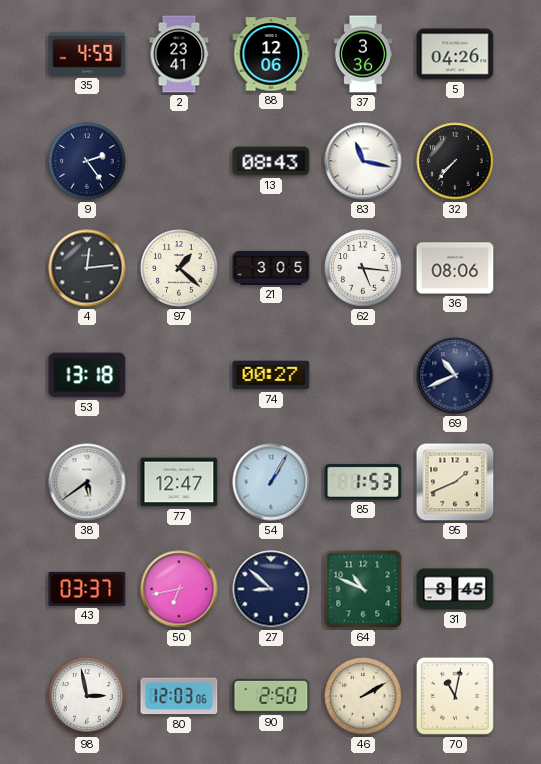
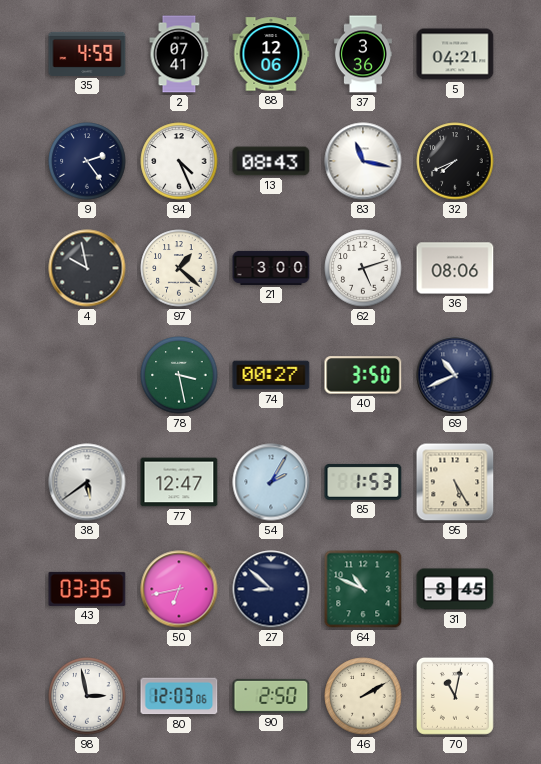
2: 23:41 -> 07:41 (179, 54)
5: 04:26 -> 04:21 (455, 54)
94: none -> 4:26 (179, 161)
32: 7:37 -> 7:41 (455, 161)
4: 12:14 -> 9:58 (87, 268)
21: 3:05 -> 3:00 (271, 268)
62: 5:16 -> 5:12 (363, 268)
53: 13:18 -> none (87, 375)
78: none -> 3:28 (179, 375)
40: none -> 3:50 (363, 375)
54: 1:05 -> 2:05 (271, 482)
95: 1:41 -> 5:25 (455, 482)
43: 03:37 -> 03:35 (87, 589)
